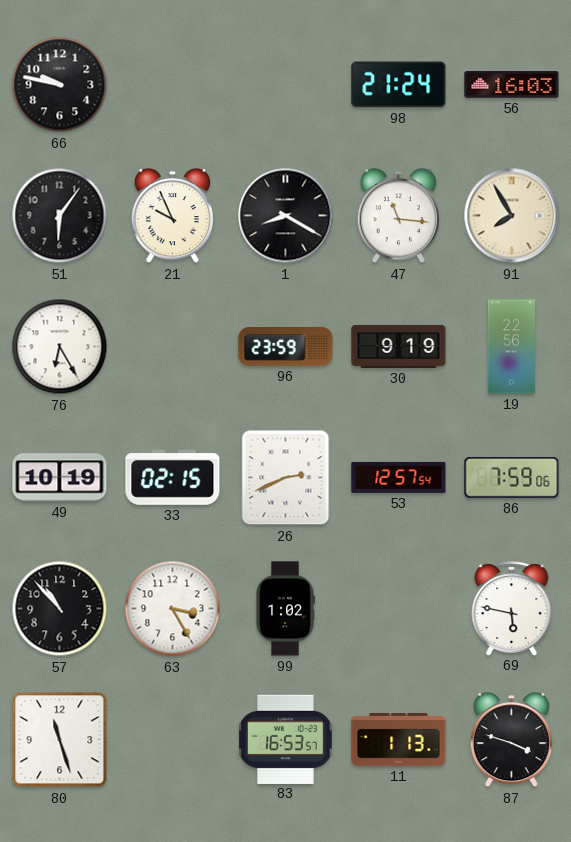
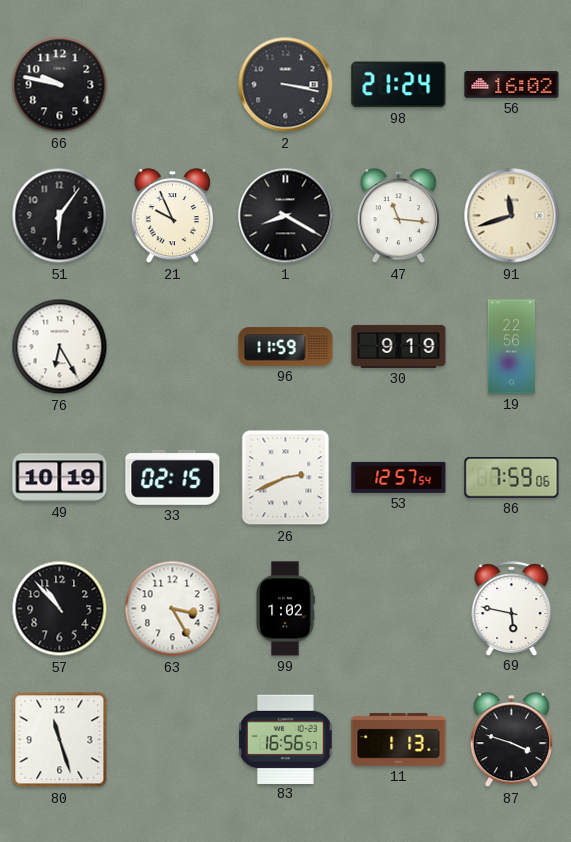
2: none -> 3:17 (286, 85)
56: 16:03 -> 16:02 (512, 85)
91: 7:55 -> 11:42 (512, 216)
96: 23:59 -> 11:59 (286, 347)
83: 16:53 -> 16:56 (286, 739)
